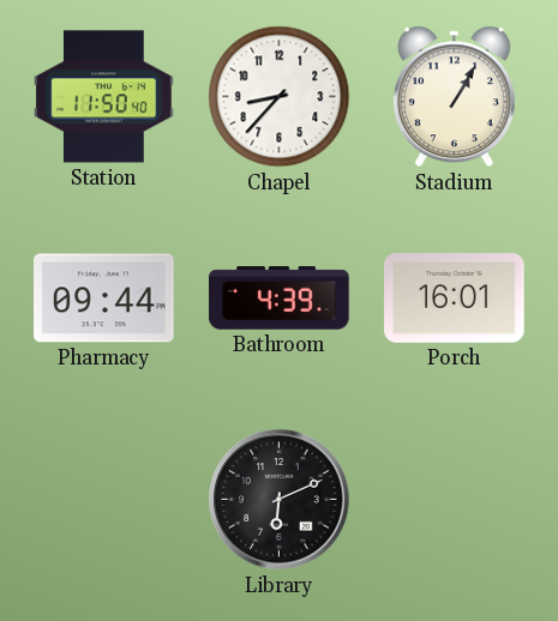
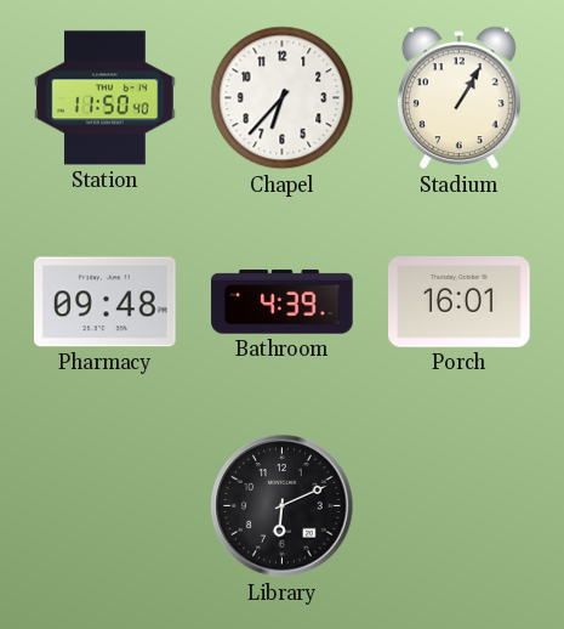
Chapel: 8:37 -> 6:37 (283, 98)
Pharmacy: 09:44 -> 09:48 (106, 302)
